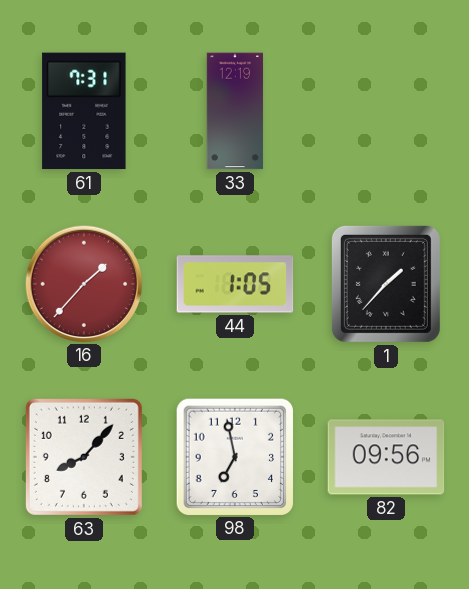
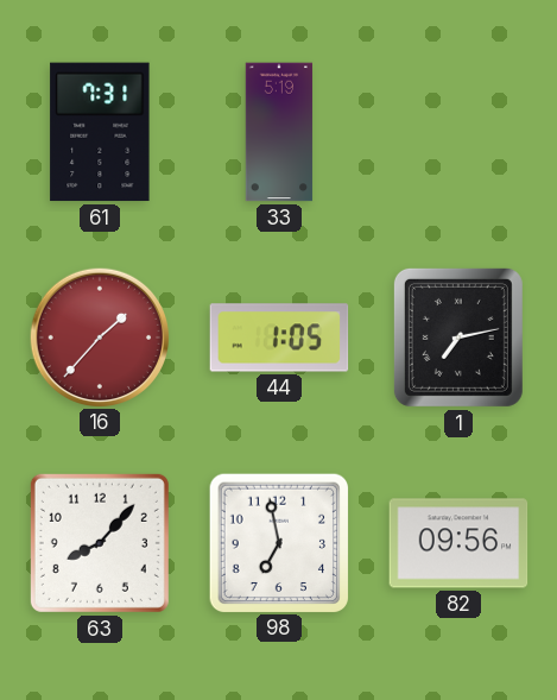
33: 12:19 -> 5:19 (279, 132)
1: 1:37 -> 7:13 (458, 338)
